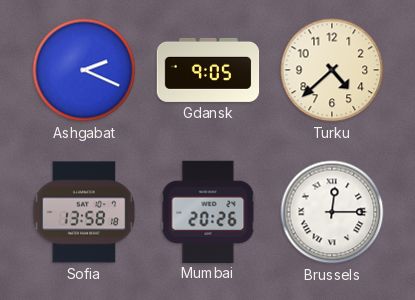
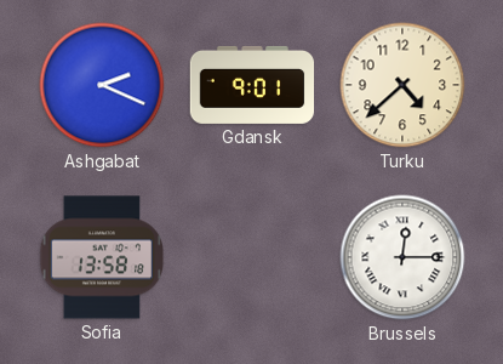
Gdansk: 9:05 -> 9:01 (252, 85)
Mumbai: 20:26 -> none (208, 211)
